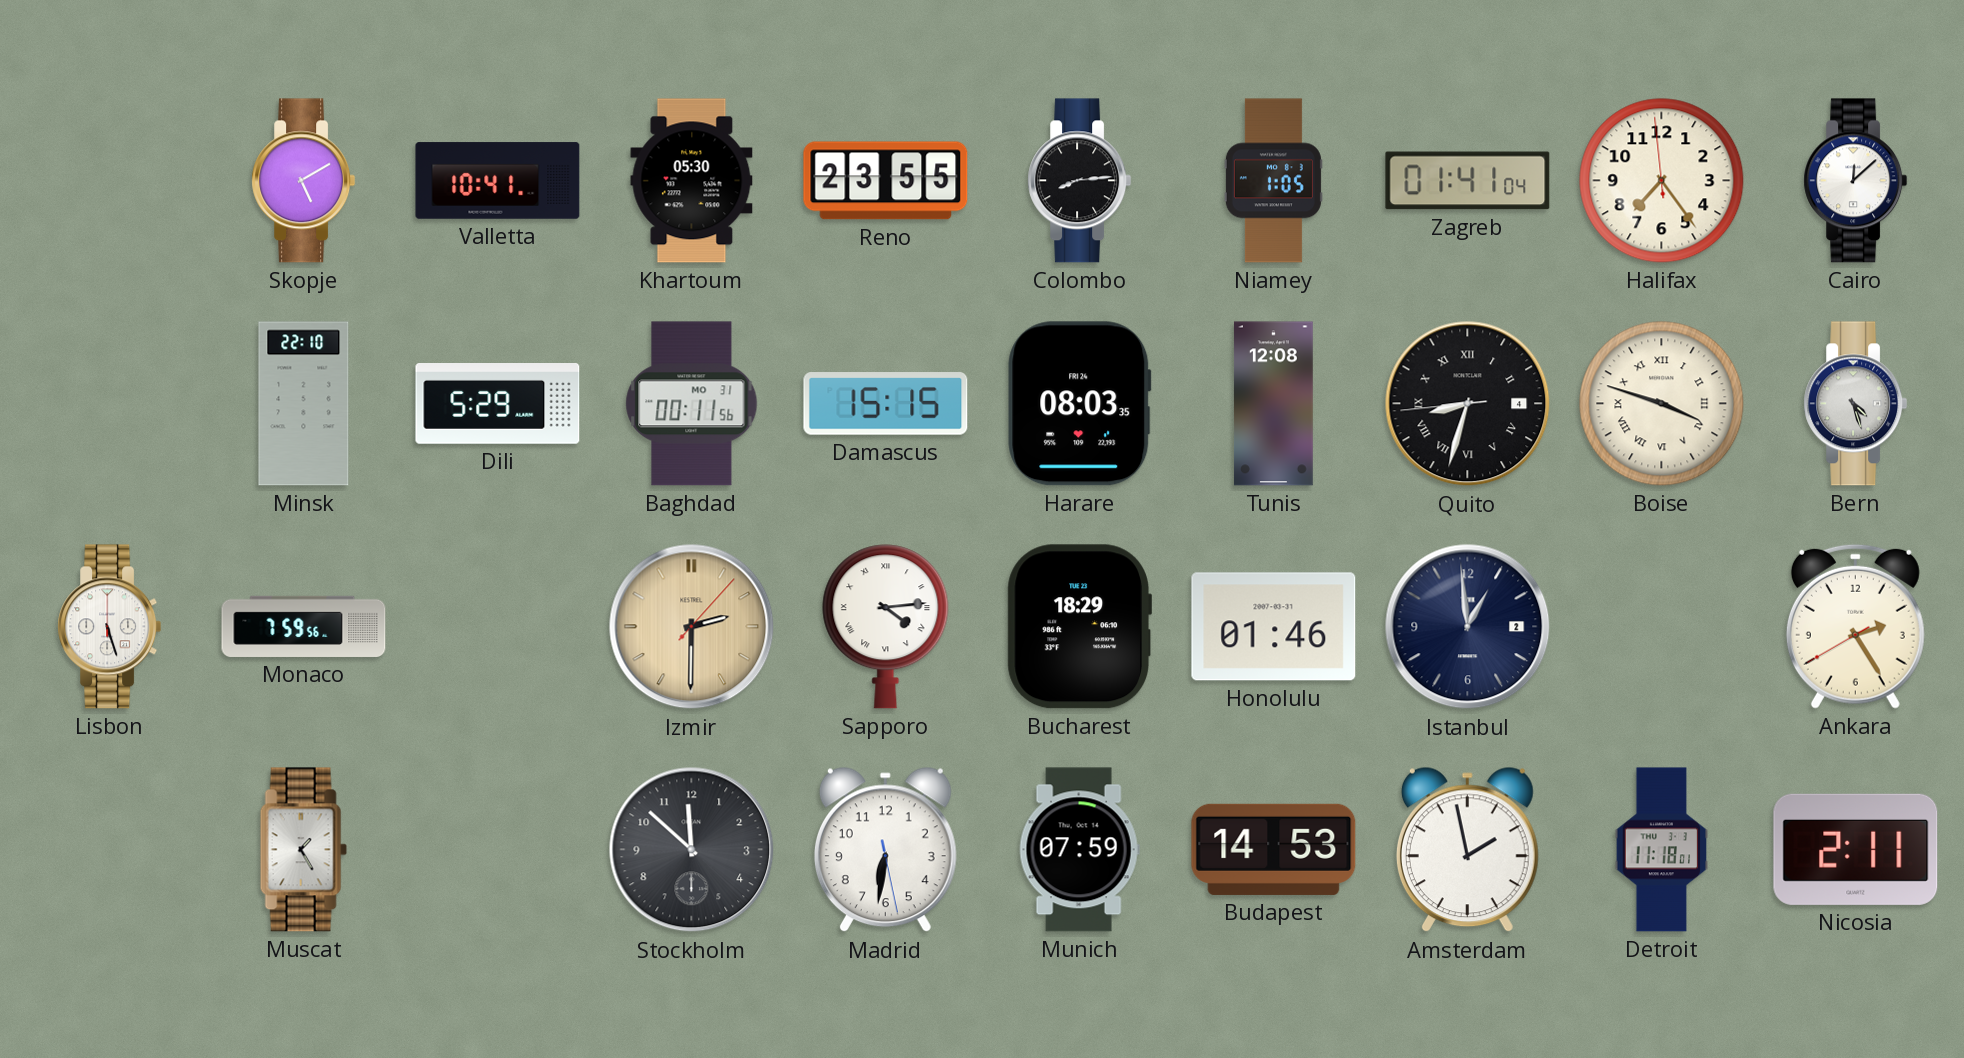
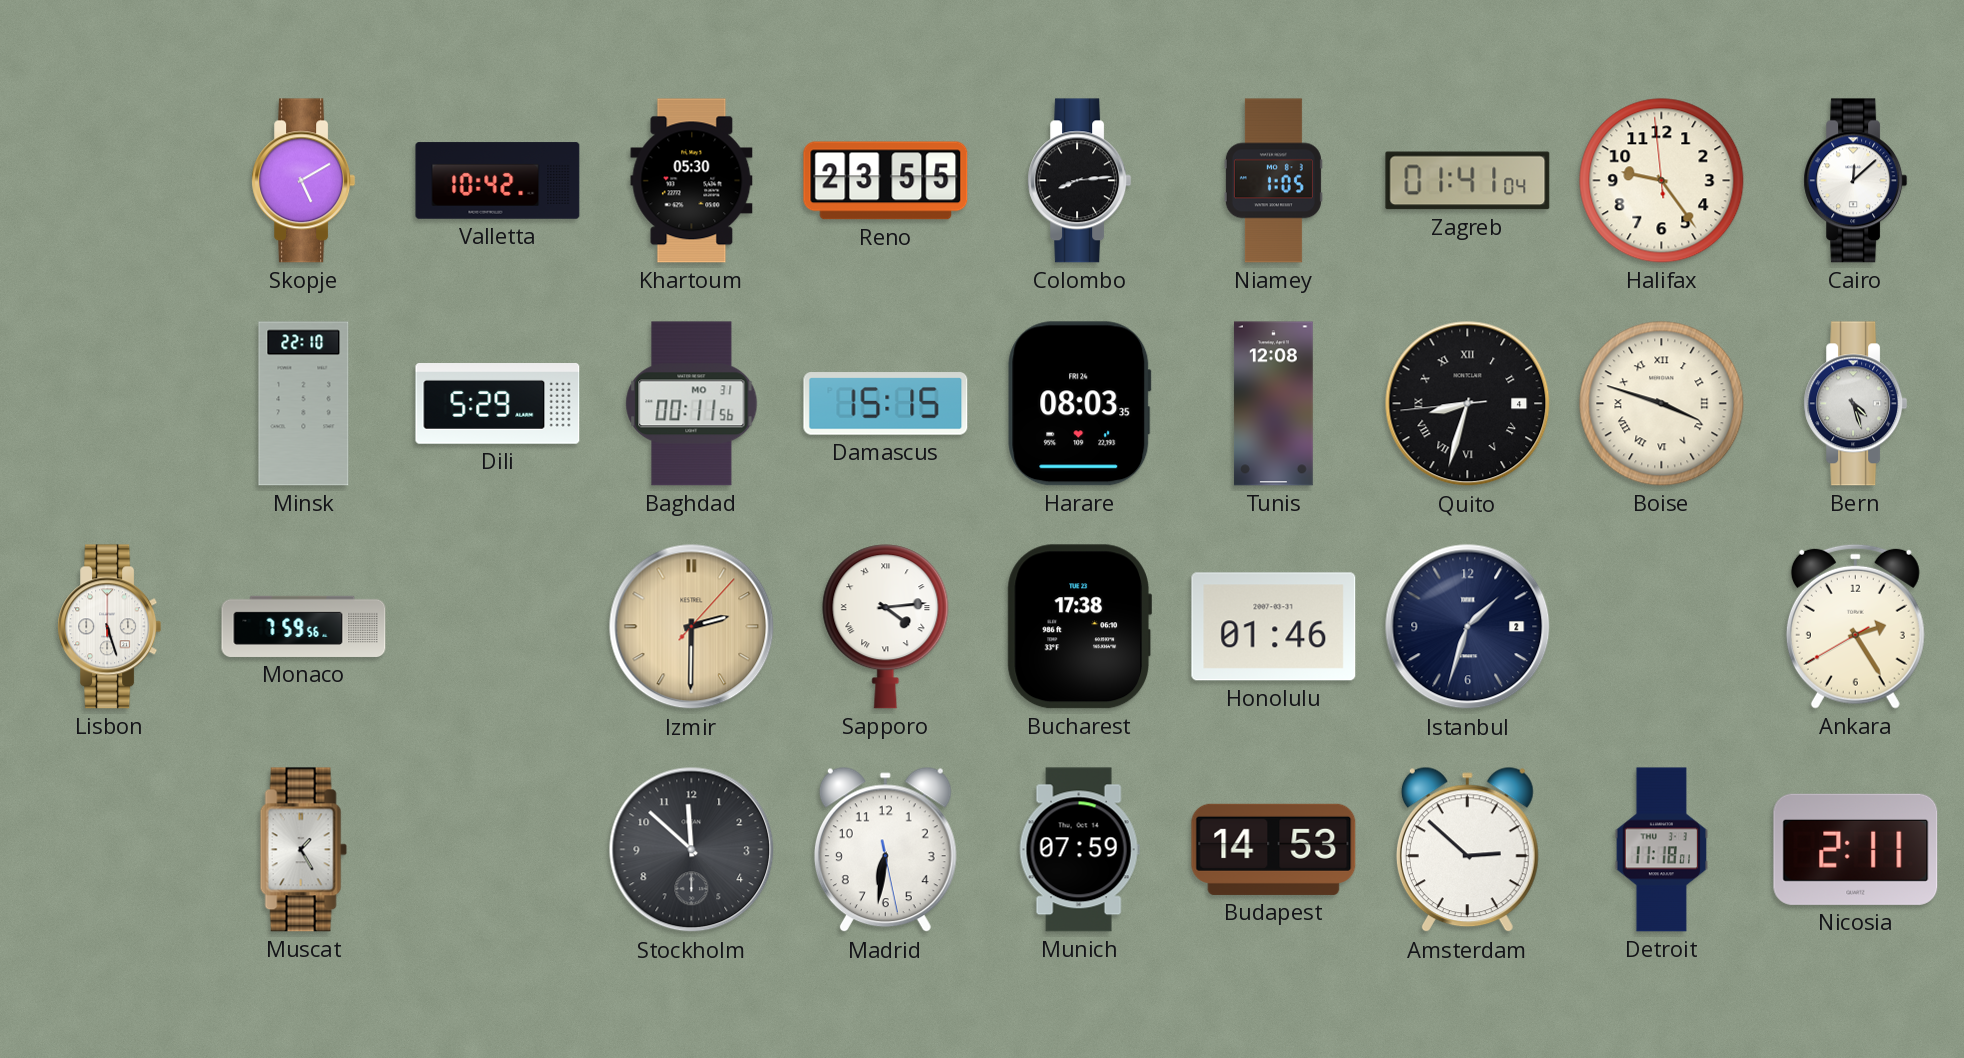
Valletta: 10:41 -> 10:42 (498, 181)
Halifax: 7:23 -> 9:23 (1662, 181)
Bucharest: 18:29 -> 17:38 (1079, 627)
Istanbul: 12:59 -> 1:33 (1468, 627)
Amsterdam: 1:58 -> 2:52 (1467, 850)
